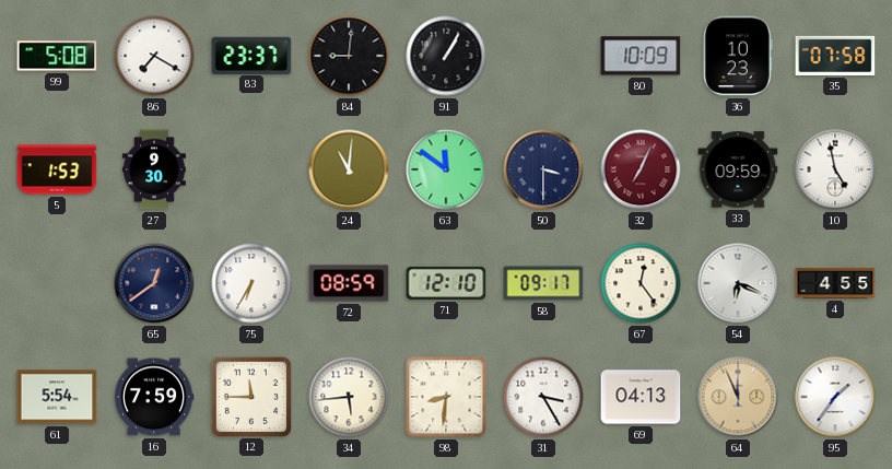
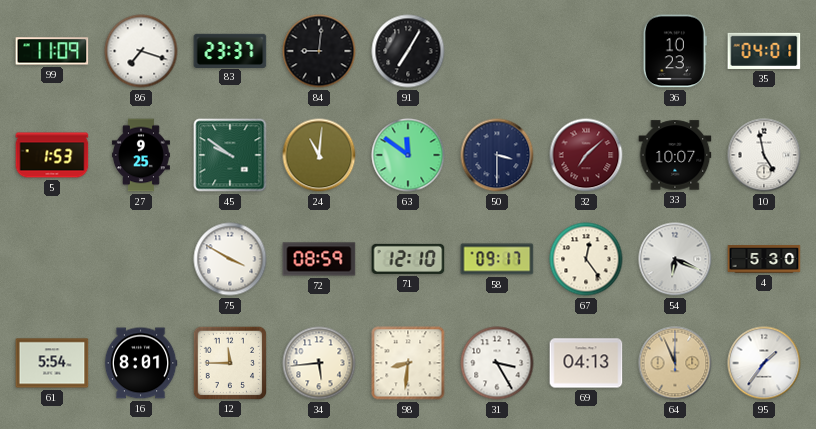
99: 5:08 -> 11:09 (52, 51)
86: 7:20 -> 7:18 (141, 51)
91: 1:05 -> 7:05 (408, 51)
80: 10:09 -> none (641, 56)
35: 07:58 -> 04:01 (764, 51)
27: 9:30 -> 9:25 (141, 155)
45: none -> 9:51 (230, 155)
32: 7:04 -> 7:08 (586, 155)
33: 09:59 -> 10:07 (675, 155)
65: 12:39 -> none (154, 283)
75: 6:35 -> 3:50 (230, 259)
4: 4:55 -> 5:30 (764, 259)
16: 7:59 -> 8:01 (141, 363)
